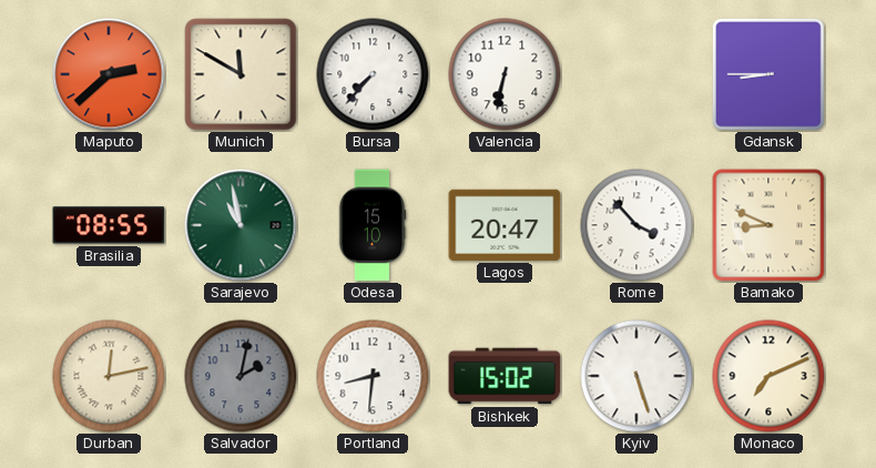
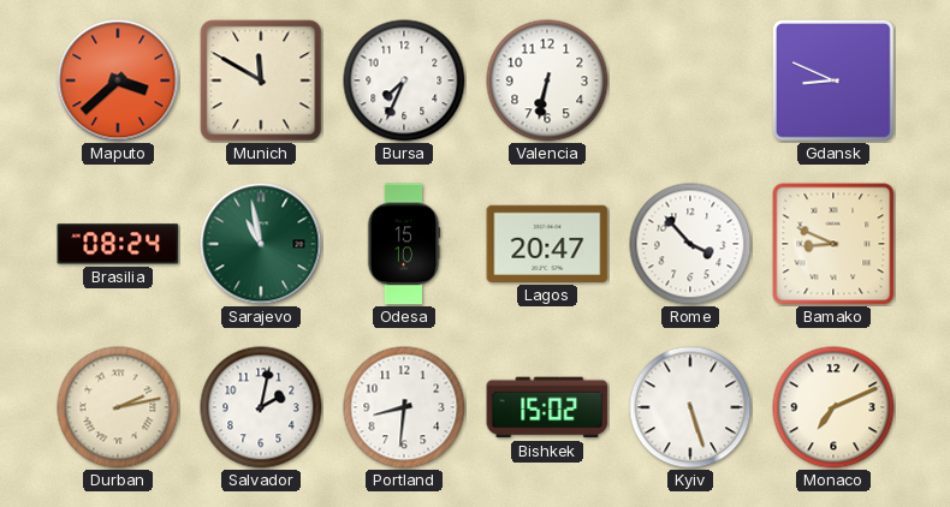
Maputo: 2:38 -> 3:38 (118, 80)
Bursa: 7:37 -> 7:34 (404, 80)
Gdansk: 8:45 -> 8:49 (835, 82)
Brasilia: 08:55 -> 08:24 (118, 244)
Durban: 12:13 -> 2:13 (118, 407)
Salvador dial: grey -> white (261, 407)
